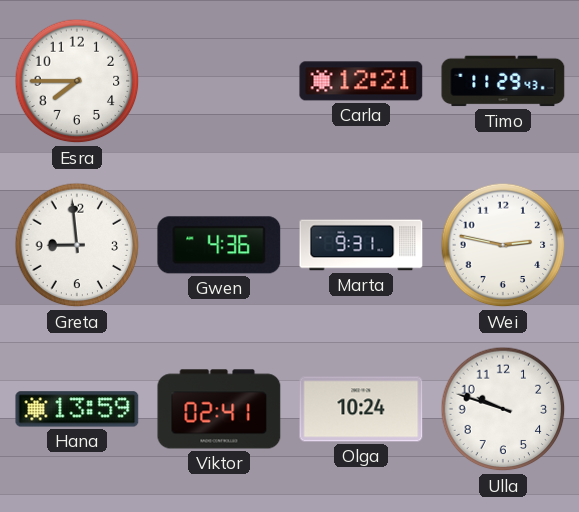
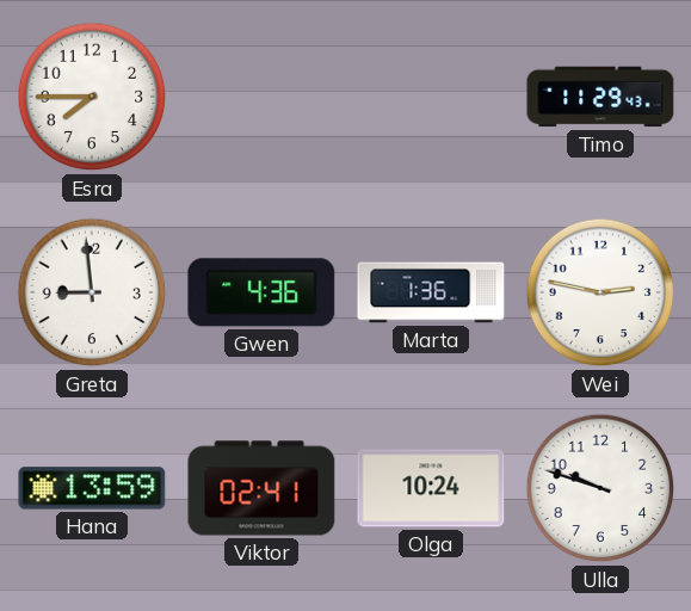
Carla: 12:21 -> none (361, 81)
Marta: 9:31 -> 1:36 (431, 292)
